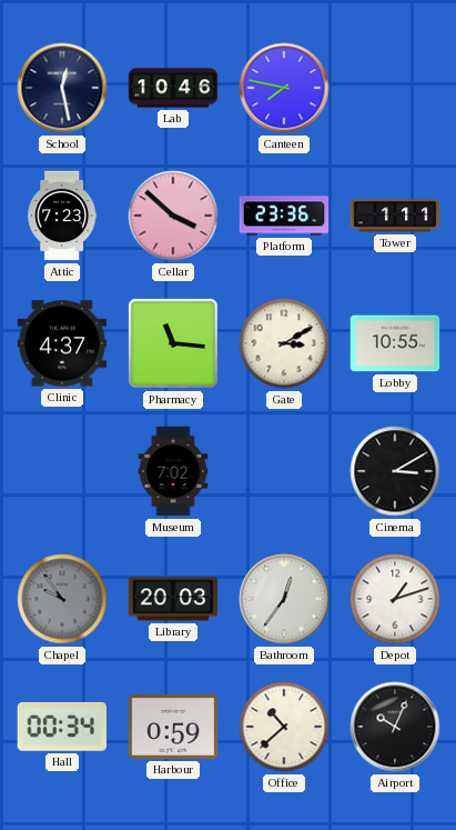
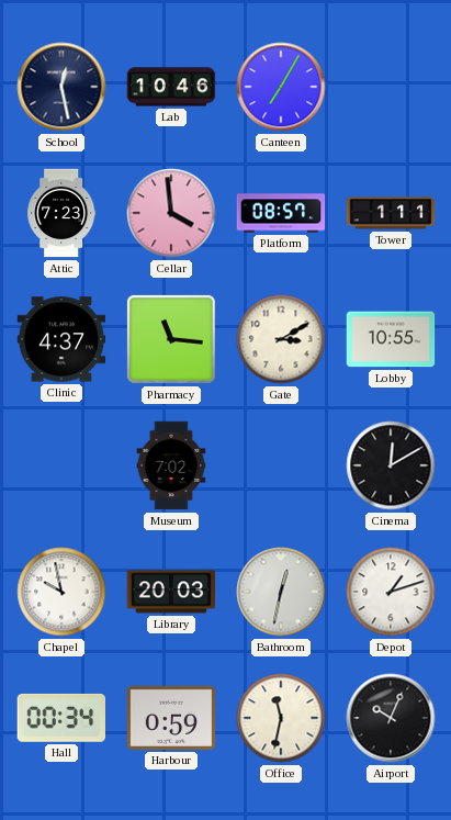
Canteen: 7:47 -> 7:05 (281, 87)
Cellar: 3:52 -> 3:59 (171, 213)
Platform: 23:36 -> 08:57 (281, 213)
Cinema: 3:10 -> 12:10 (391, 465)
Chapel: 9:54 -> 9:58 (61, 592)
Chapel dial: grey -> white (61, 592)
Bathroom: 12:36 -> 12:32 (281, 592)
Office: 10:38 -> 11:32 (281, 718)
